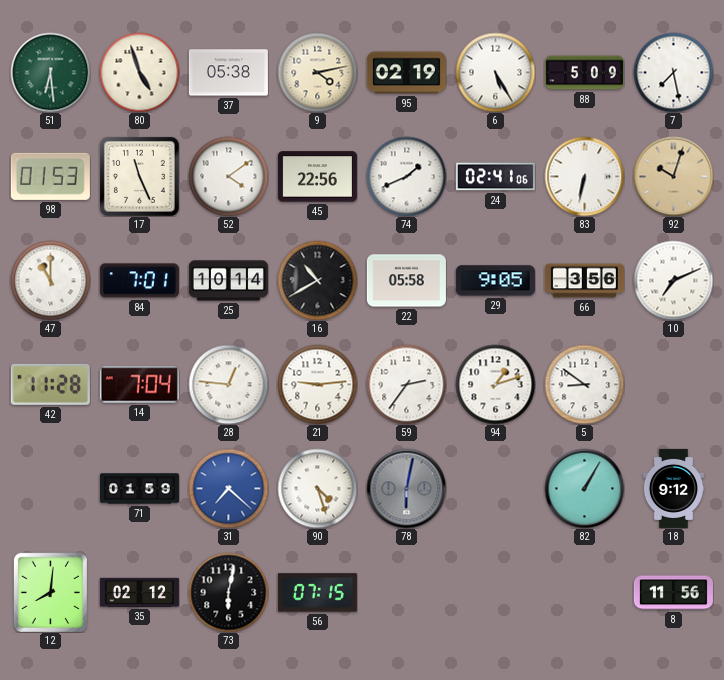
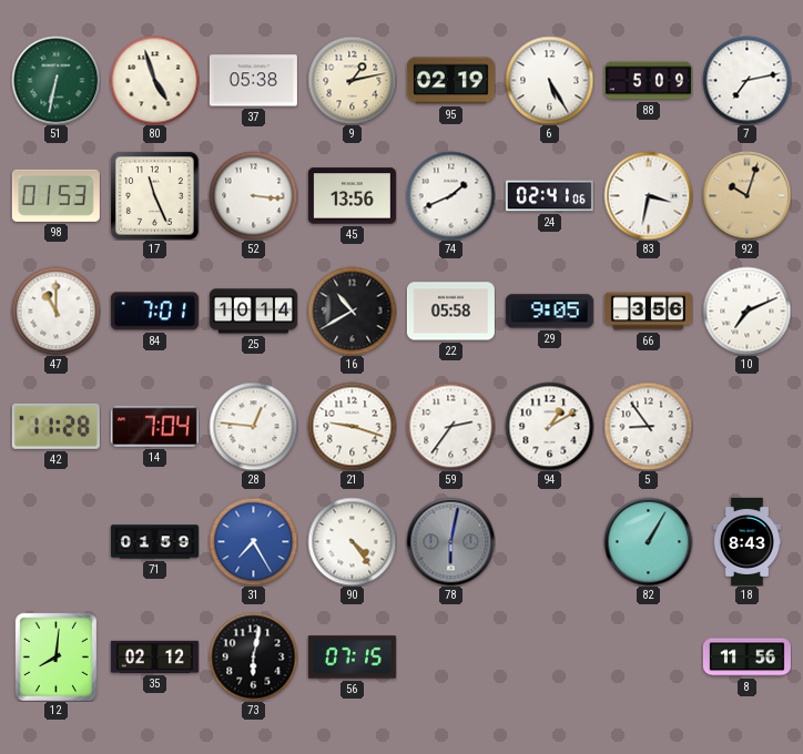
51: 6:29 -> 6:32 (55, 80)
9: 4:13 -> 1:13 (352, 80)
7: 7:28 -> 7:13 (746, 80)
52: 4:09 -> 3:16 (253, 195)
45: 22:56 -> 13:56 (352, 196)
83: 6:32 -> 3:32 (648, 195)
21: 9:14 -> 9:18 (352, 426)
94: 1:12 -> 1:10 (549, 426)
5: 8:51 -> 8:54 (648, 426)
31: 7:22 -> 7:25 (253, 541)
90: 4:27 -> 4:24 (352, 541)
18: 9:12 -> 8:43 (746, 541)
